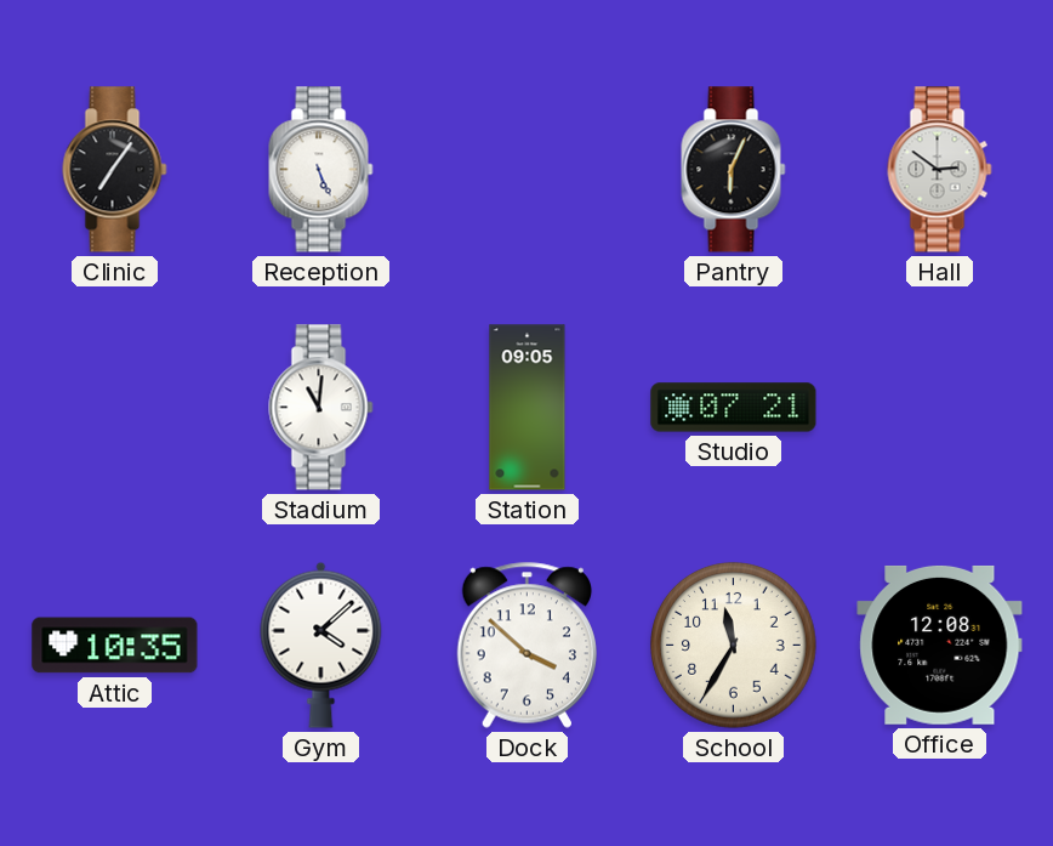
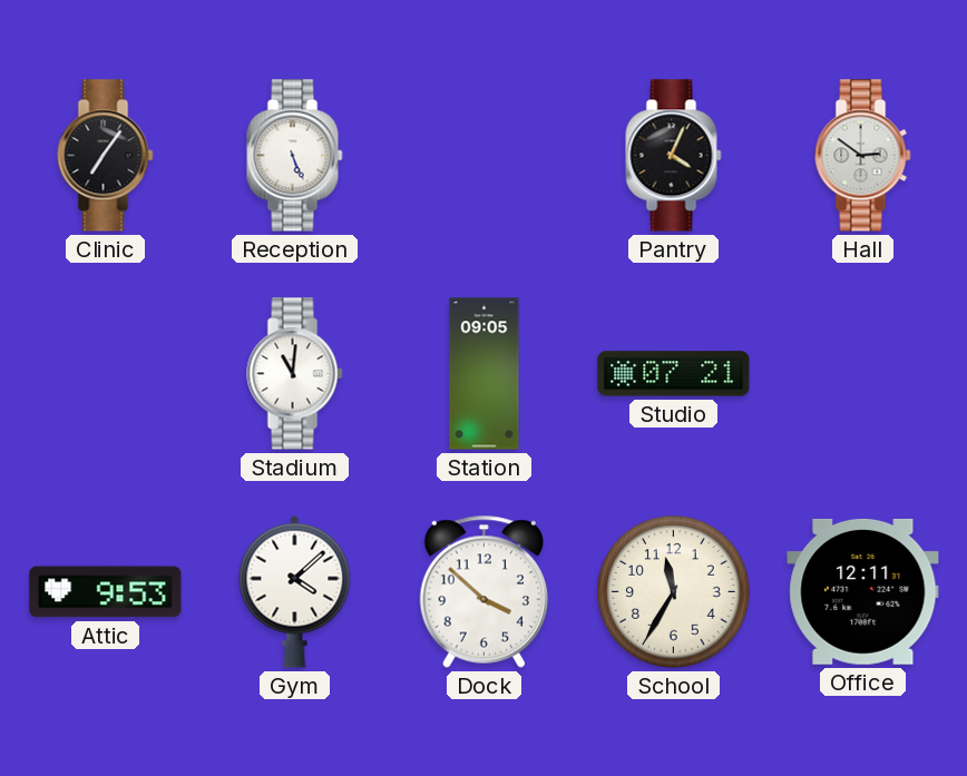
Pantry: 6:04 -> 4:04 (674, 156)
Attic: 10:35 -> 9:53 (106, 592)
Office: 12:08 -> 12:11 (863, 591)
